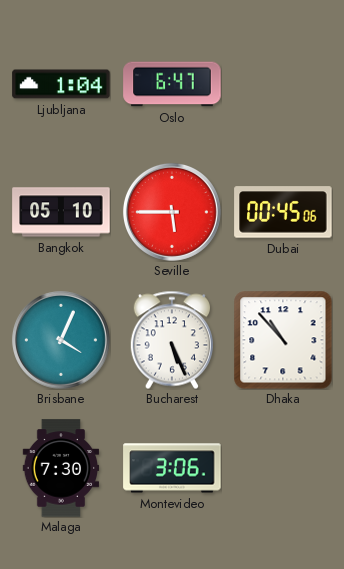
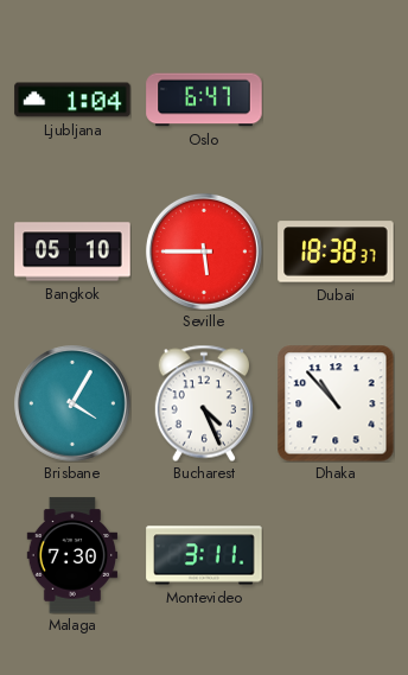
Dubai: 00:45 -> 18:38 (336, 251)
Brisbane: 4:04 -> 4:05 (72, 403)
Bucharest: 5:26 -> 4:26 (204, 403)
Montevideo: 3:06 -> 3:11 (204, 555)
